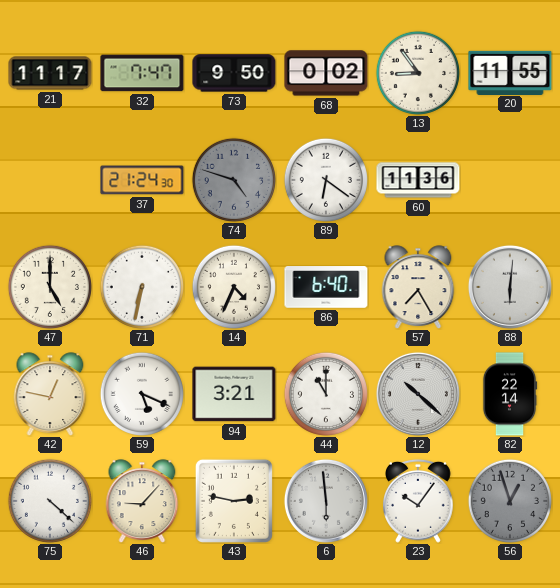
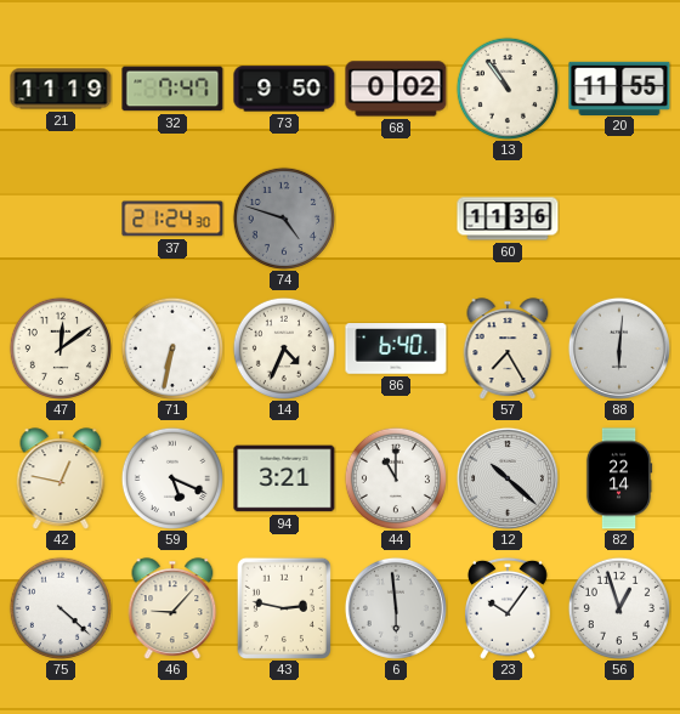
21: 11:17 -> 11:19 (61, 89)
13: 8:54 -> 10:54 (506, 87)
89: 6:21 -> none (325, 179)
47: 5:00 -> 12:09 (59, 347)
56 dial: grey -> white (618, 607)
